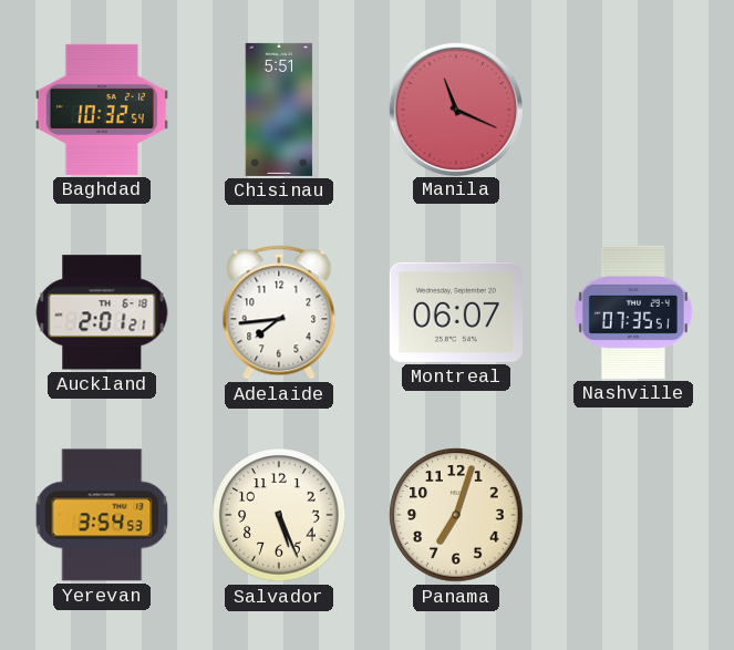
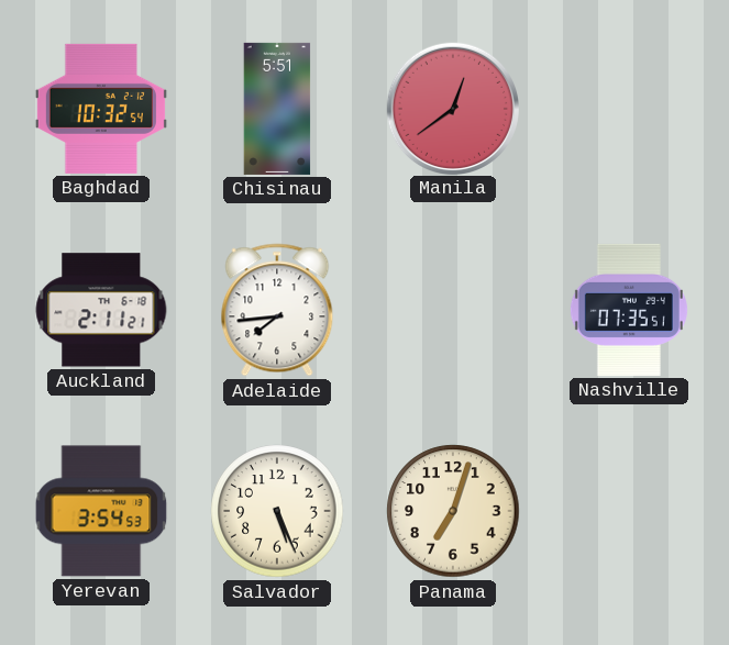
Manila: 11:19 -> 12:39 (452, 108)
Auckland: 2:01 -> 2:11 (101, 310)
Montreal: 06:07 -> none (456, 312)
